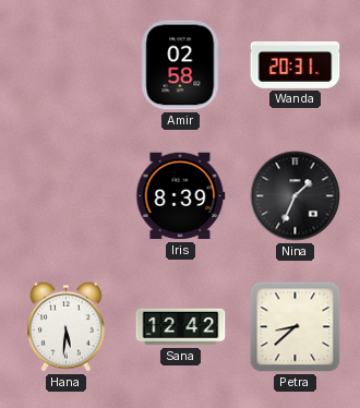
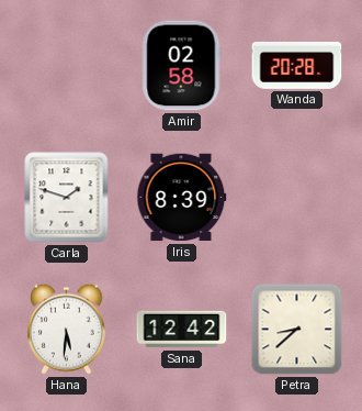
Wanda: 20:31 -> 20:28 (297, 65)
Carla: none -> 1:48 (67, 198)
Nina: 1:34 -> none (296, 196)
